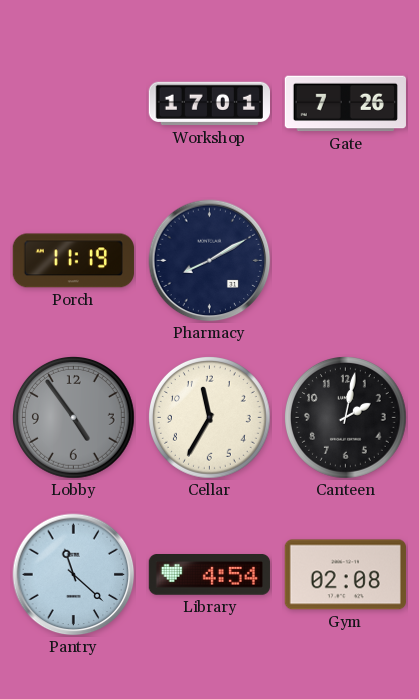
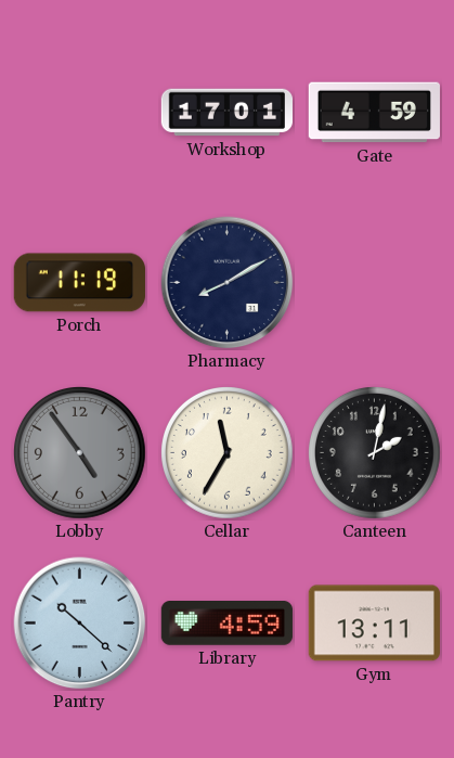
Gate: 7:26 -> 4:59 (374, 113)
Pantry: 11:22 -> 10:22 (80, 624)
Library: 4:54 -> 4:59 (226, 624)
Gym: 02:08 -> 13:11 (374, 624)
